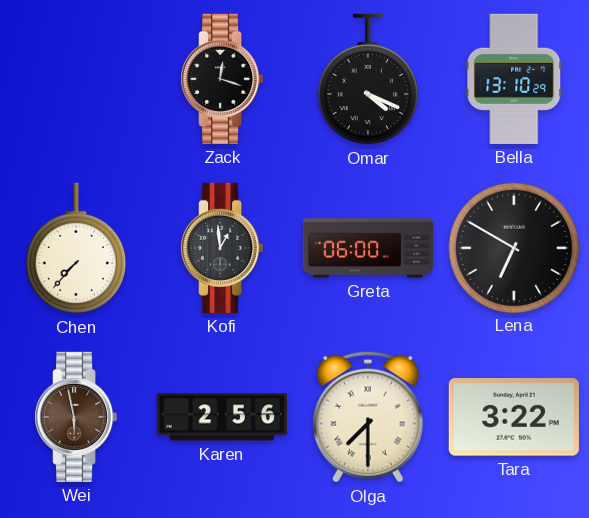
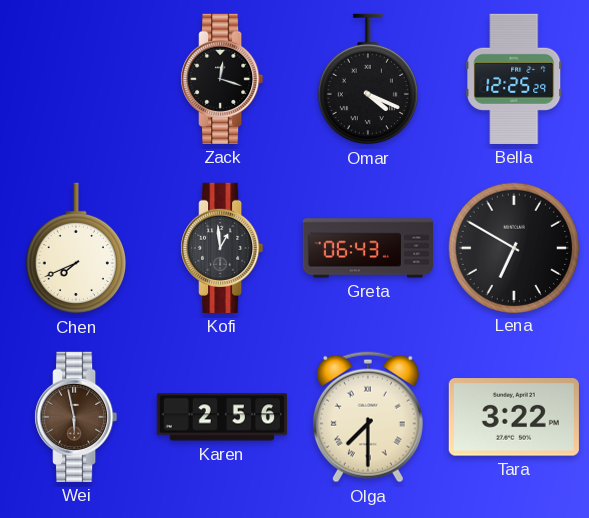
Bella: 13:10 -> 12:25 (514, 79)
Chen: 7:37 -> 7:41 (76, 248)
Greta: 06:00 -> 06:43 (367, 248)
